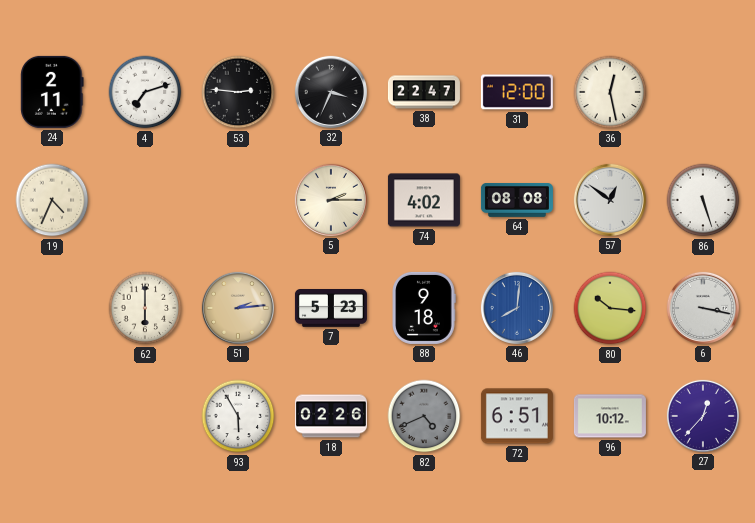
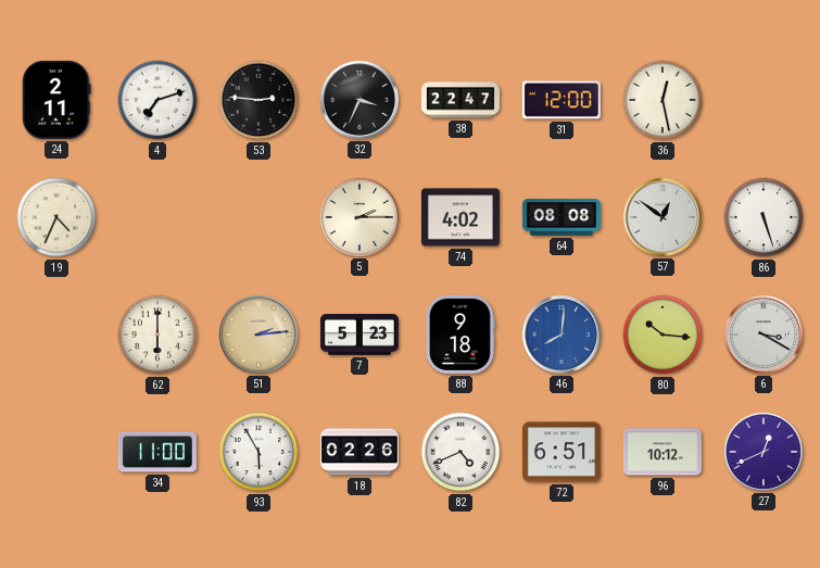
6: 3:17 -> 3:20 (764, 335)
34: none -> 11:00 (157, 452)
82 dial: grey -> white (461, 452)
27: 12:37 -> 12:41 (764, 452)
